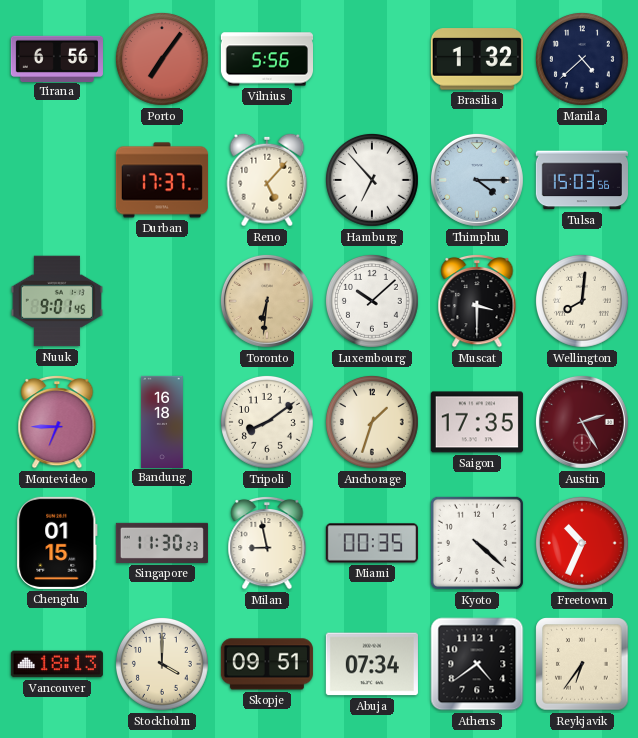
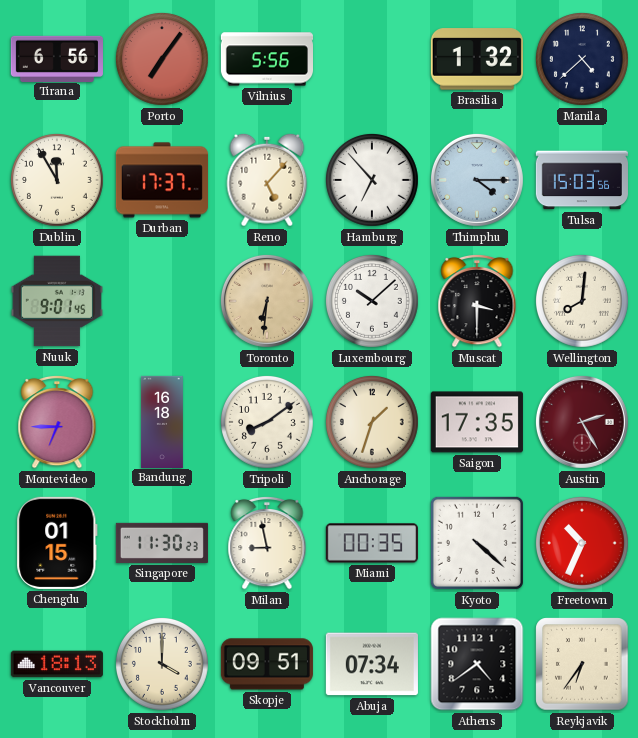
Dublin: none -> 11:55 (57, 180)
